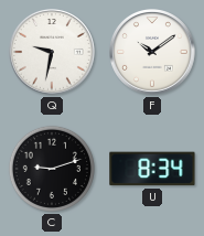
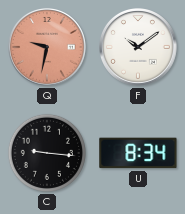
Q dial: white -> salmon (48, 48)
C: 9:12 -> 9:16 (47, 153)
